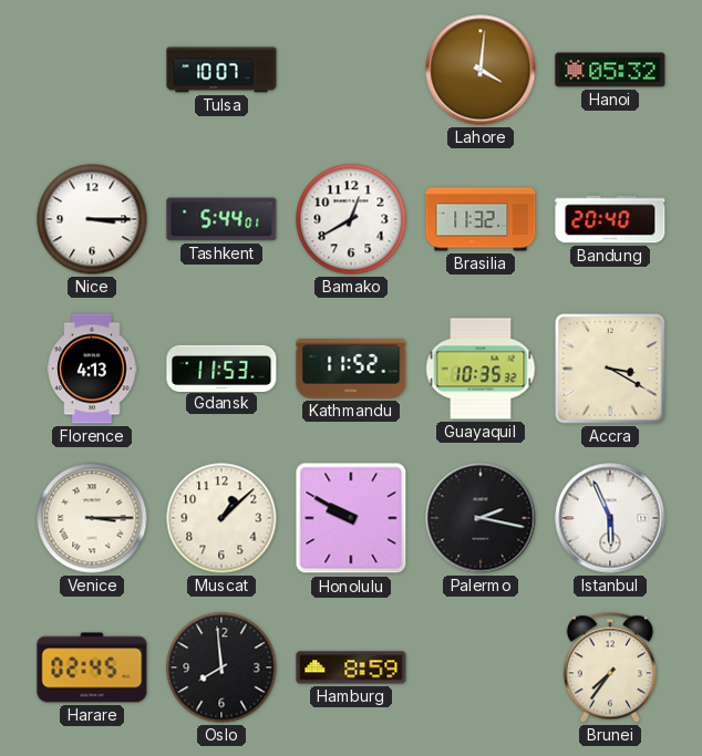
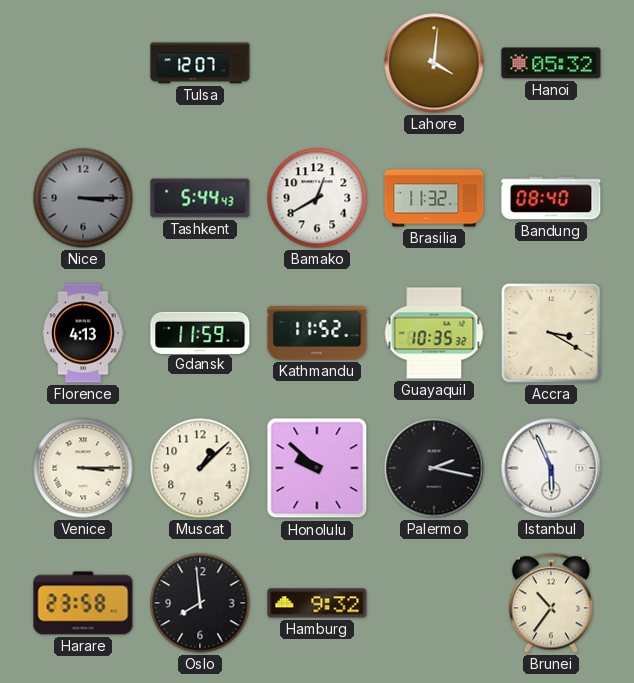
Tulsa: 10:07 -> 12:07 (200, 63)
Nice dial: white -> grey (83, 198)
Tashkent: 5:44:01 -> 5:44:43 (200, 198)
Bandung: 20:40 -> 08:40 (551, 198)
Gdansk: 11:53 -> 11:59 (200, 332)
Honolulu: 9:50 -> 9:52 (317, 468)
Harare: 02:45 -> 23:58 (83, 603)
Hamburg: 8:59 -> 9:32 (317, 603)
Brunei: 7:36 -> 10:36 (551, 603)
